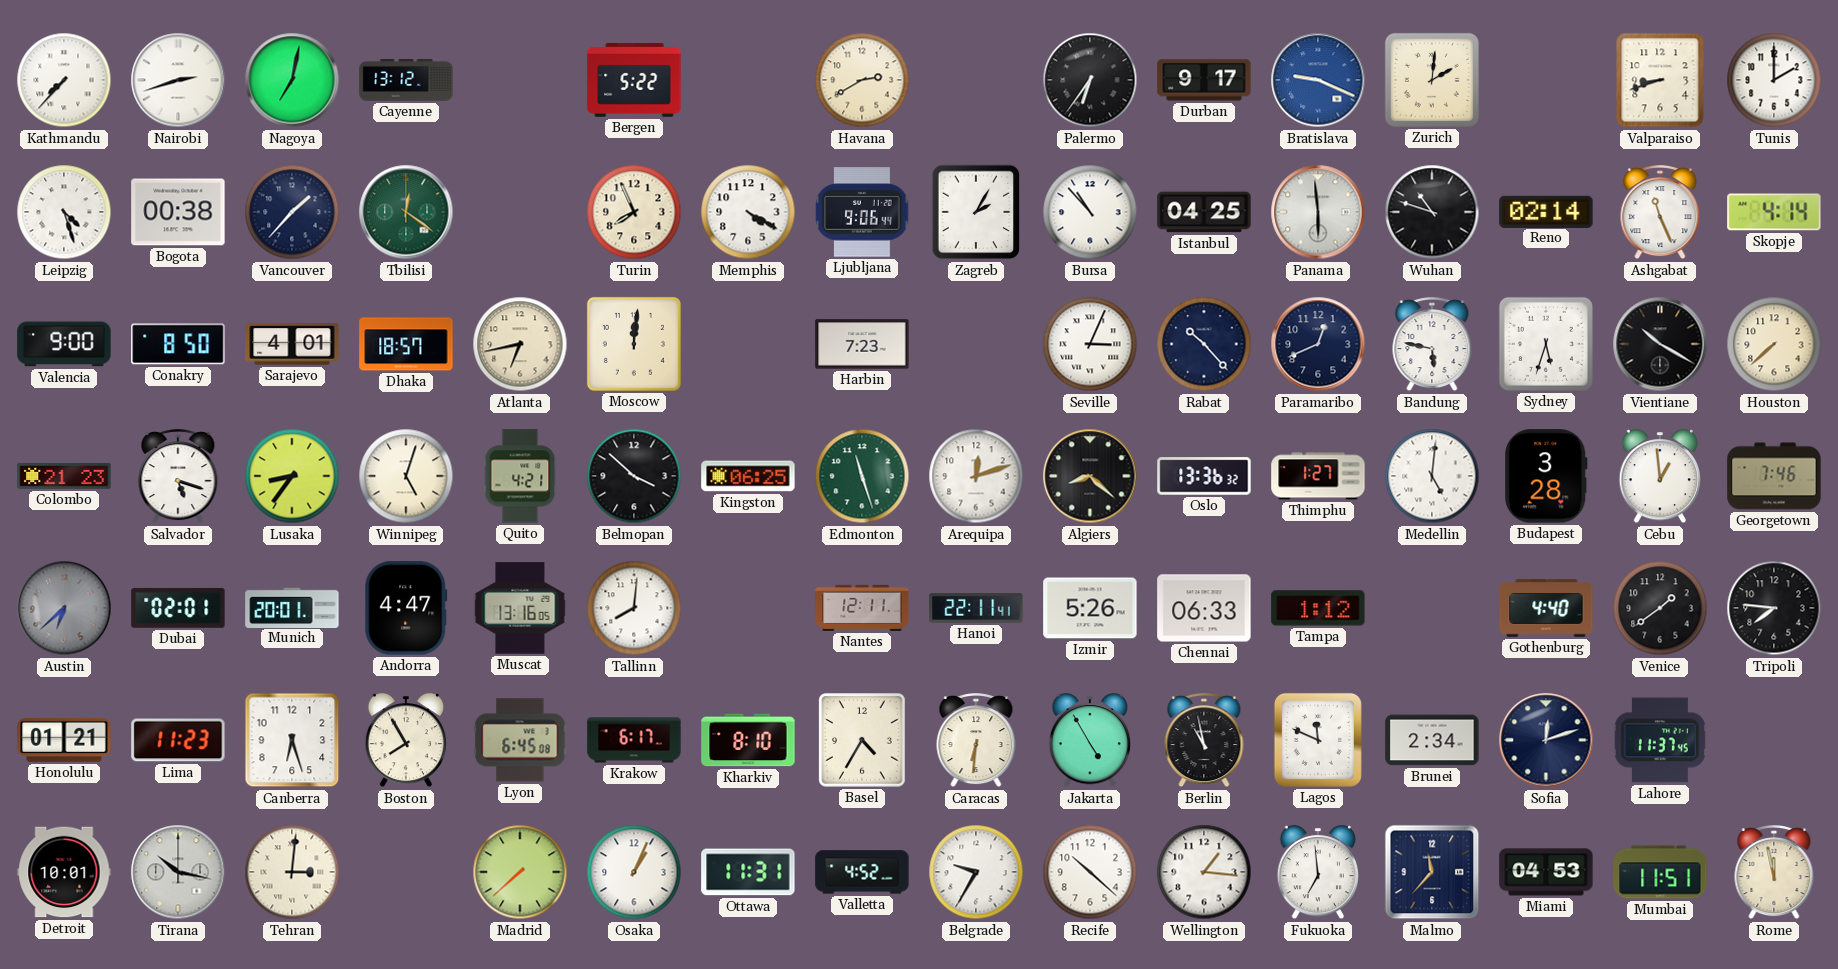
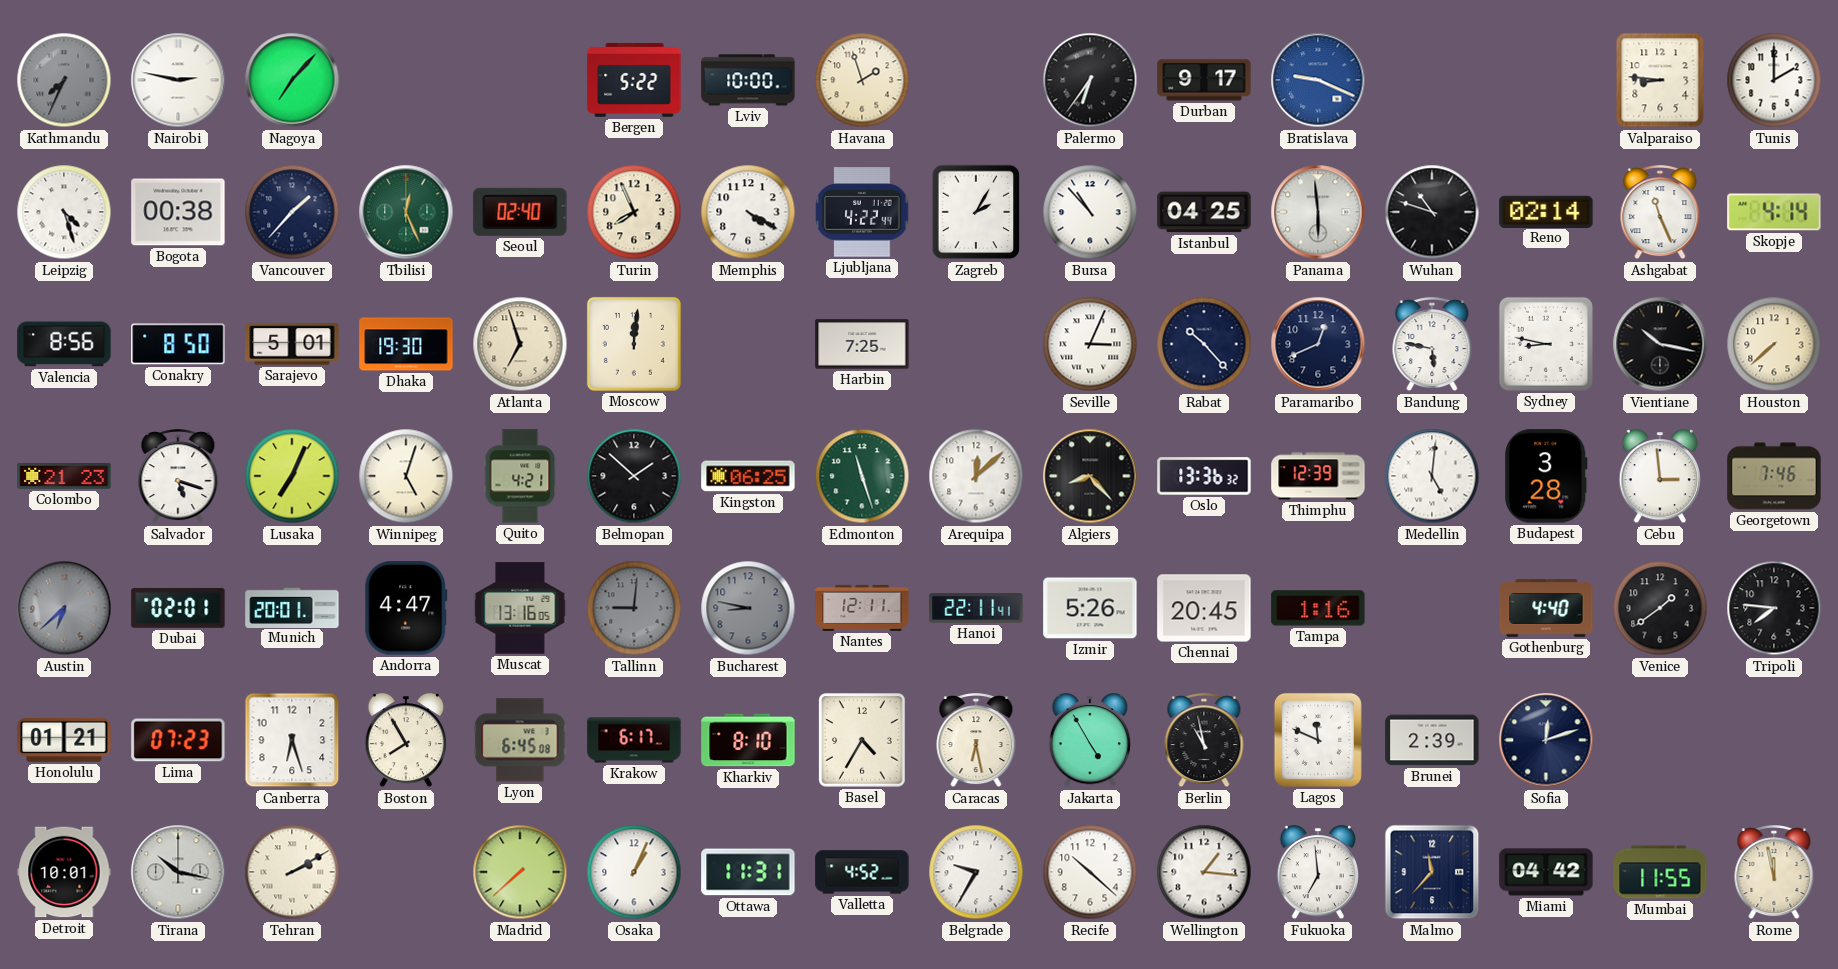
Kathmandu: 7:37 -> 7:34 (64, 80)
Kathmandu dial: white -> grey (64, 80)
Nairobi: 2:42 -> 2:47 (178, 80)
Nagoya: 7:02 -> 7:07 (292, 80)
Cayenne: 13:12 -> none (406, 80)
Lviv: none -> 10:00 (748, 80)
Havana: 2:40 -> 1:57 (862, 80)
Zurich: 2:01 -> none (1432, 80)
Valparaiso: 8:42 -> 8:46 (1660, 80)
Tbilisi: 12:21 -> 12:26 (406, 212)
Seoul: none -> 02:40 (520, 212)
Ljubljana: 9:06 -> 4:22 (862, 212)
Valencia: 9:00 -> 8:56 (64, 344)
Sarajevo: 4:01 -> 5:01 (292, 344)
Dhaka: 18:57 -> 19:30 (406, 344)
Atlanta: 6:43 -> 6:57 (520, 344)
Harbin: 7:23 -> 7:25 (862, 344)
Sydney: 5:33 -> 8:47 (1546, 344)
Vientiane: 10:20 -> 10:17 (1660, 344)
Lusaka: 8:36 -> 7:04 (292, 476)
Belmopan: 3:52 -> 1:52 (634, 476)
Arequipa: 12:12 -> 12:08 (976, 476)
Algiers: 8:22 -> 8:23 (1090, 476)
Thimphu: 1:27 -> 12:39 (1318, 476)
Cebu: 12:59 -> 2:59 (1660, 477)
Tallinn: 8:01 -> 9:01 (634, 608)
Tallinn dial: white -> grey (634, 608)
Bucharest: none -> 8:47 (748, 608)
Chennai: 06:33 -> 20:45 (1204, 608)
Tampa: 1:12 -> 1:16 (1318, 608)
Lima: 11:23 -> 07:23 (178, 740)
Caracas: 6:31 -> 6:28 (976, 741)
Brunei: 2:34 -> 2:39 (1432, 740)
Lahore: 11:37 -> none (1660, 740)
Tehran: 3:01 -> 2:10 (292, 872)
Miami: 04:53 -> 04:42 (1546, 872)
Mumbai: 11:51 -> 11:55 (1660, 872)
